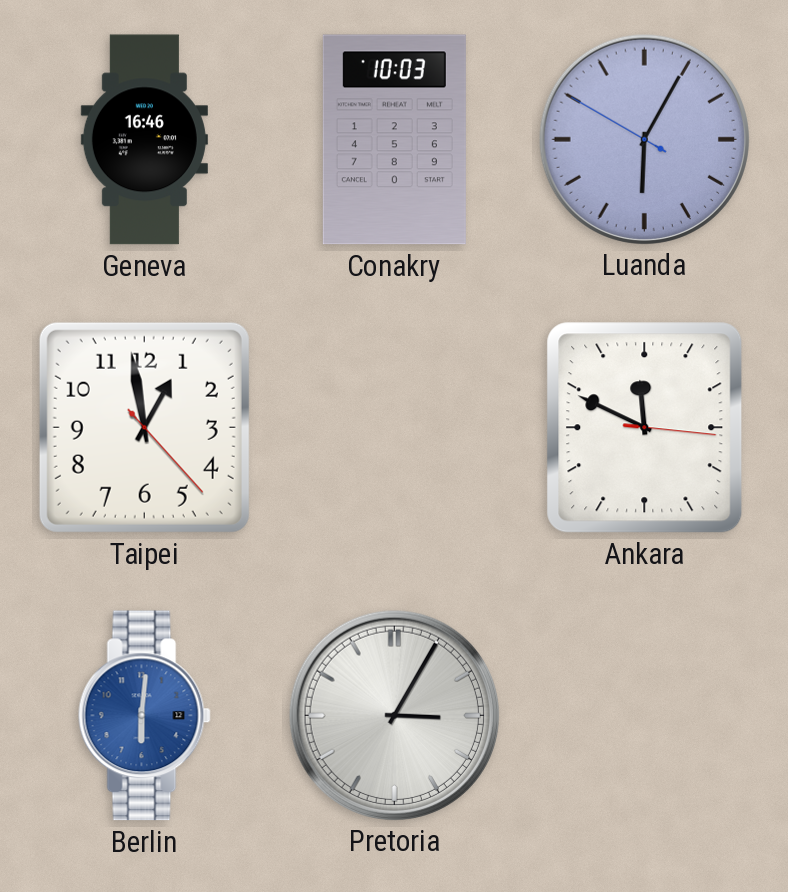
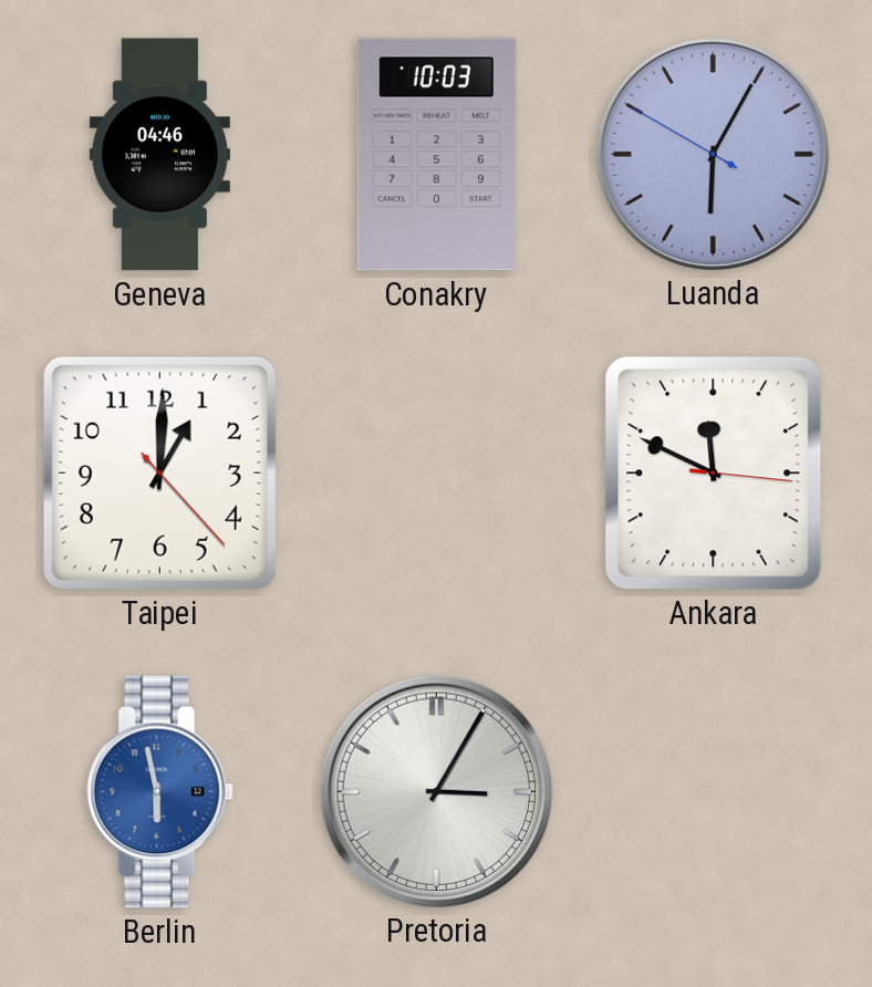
Geneva: 16:46 -> 04:46 (159, 155)
Taipei: 12:58 -> 1:00 (159, 472)
Berlin: 6:01 -> 5:58 (159, 792)
